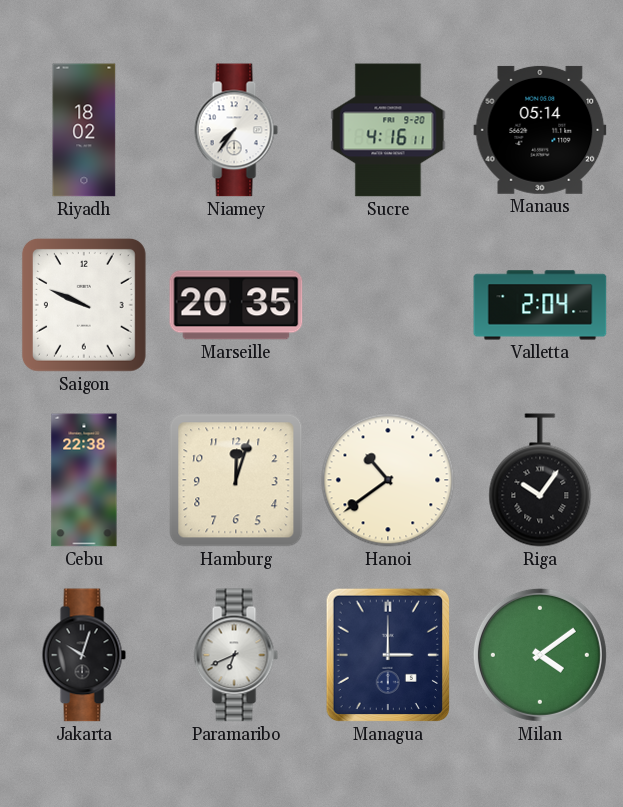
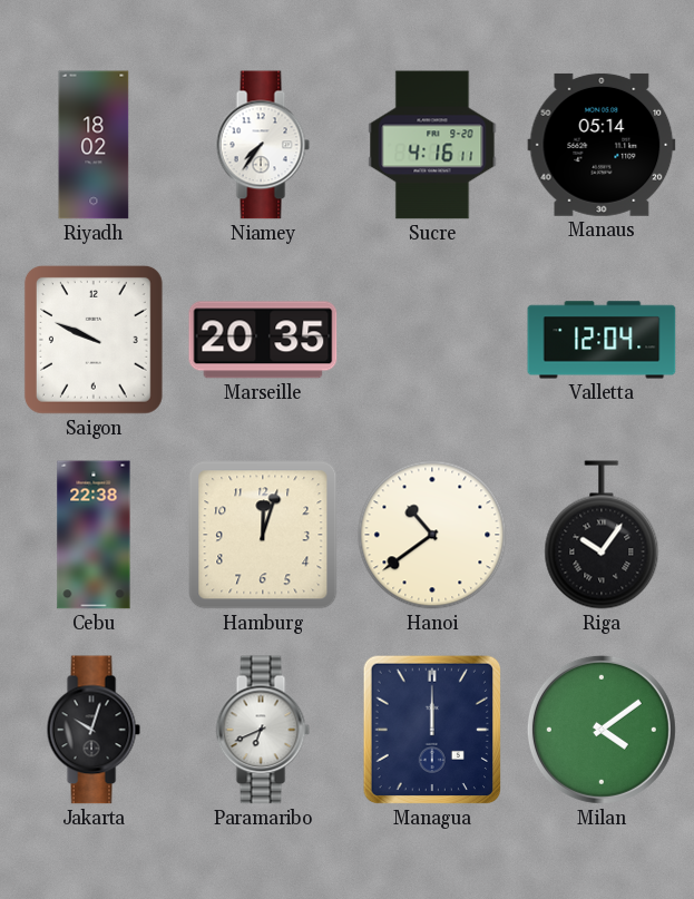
Valletta: 2:04 -> 12:04 (602, 340)
Managua: 3:00 -> 12:00 (432, 730)
